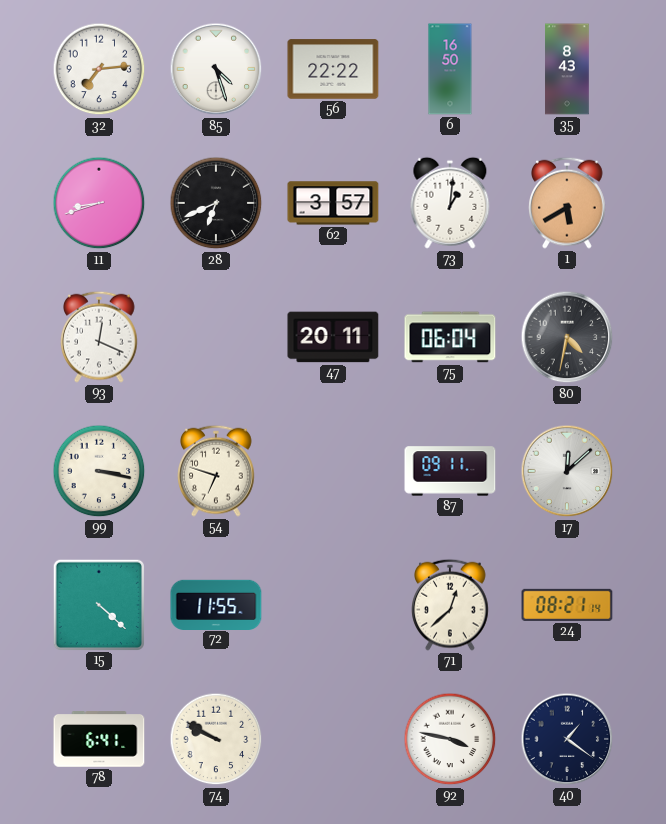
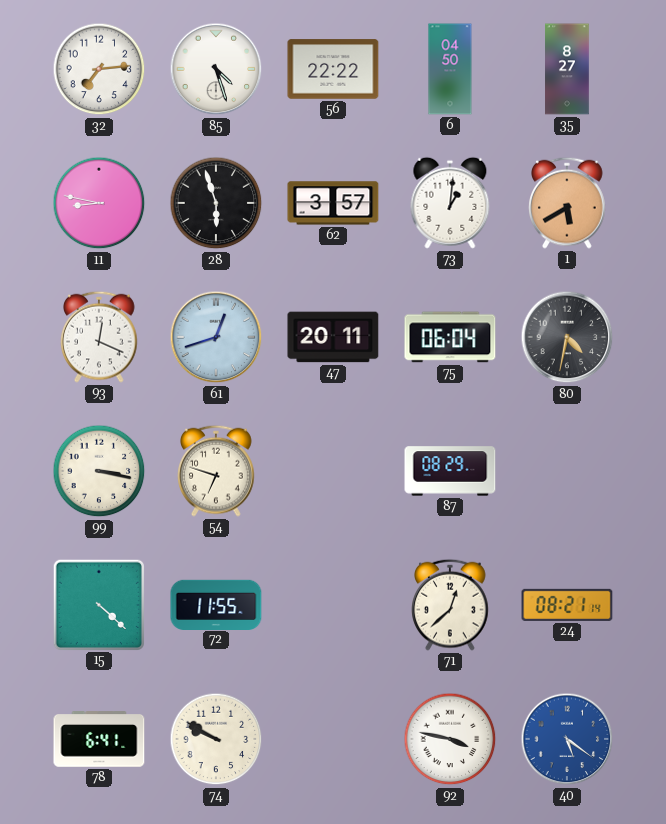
6: 16:50 -> 04:50 (450, 69)
35: 8:43 -> 8:27 (567, 69)
11: 8:42 -> 8:47 (99, 203)
28: 6:41 -> 5:57 (216, 203)
61: none -> 12:42 (216, 337)
87: 09:11 -> 08:29 (450, 471)
17: 12:08 -> none (567, 471)
40: 1:21 -> 5:21 (567, 739)
40 dial: navy -> blue (567, 739)
